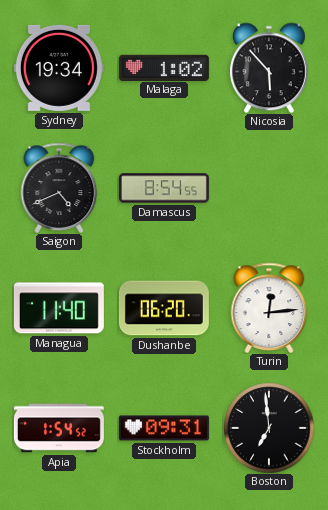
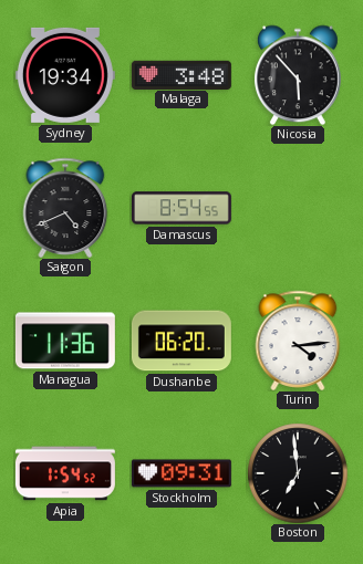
Malaga: 1:02 -> 3:48 (181, 74)
Managua: 11:40 -> 11:36 (65, 341)
Turin: 12:14 -> 4:14 (298, 341)
